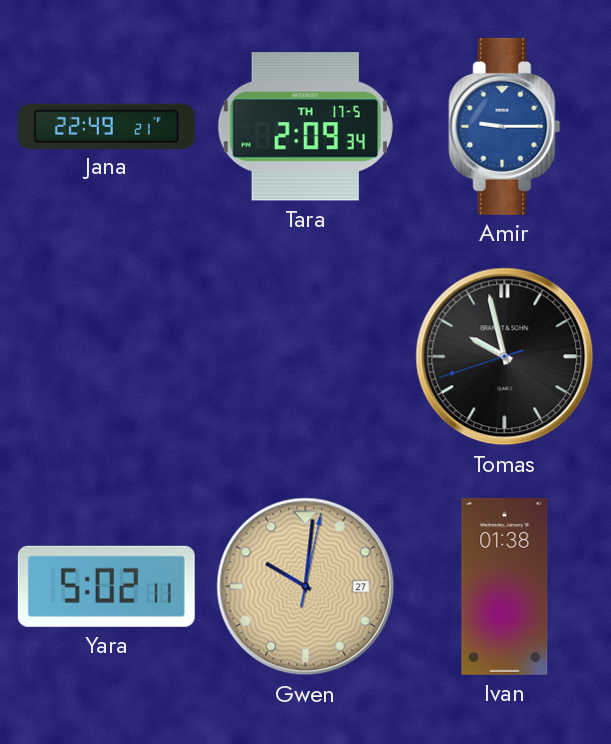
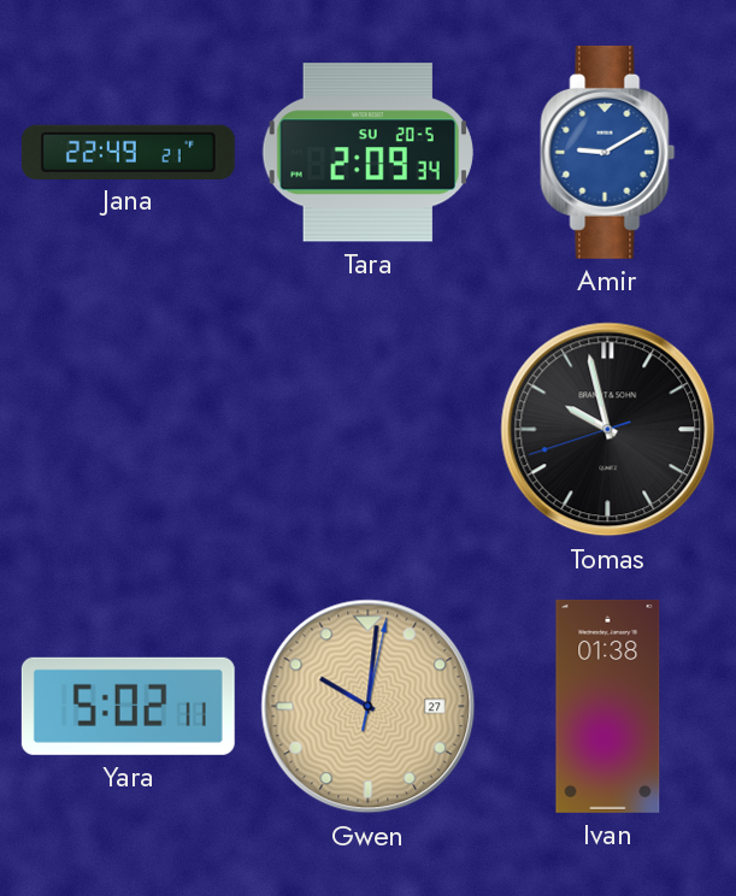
Tara date: TH 17-5 -> SU 20-5 (367, 153)
Amir: 9:15 -> 9:10 (608, 152)
